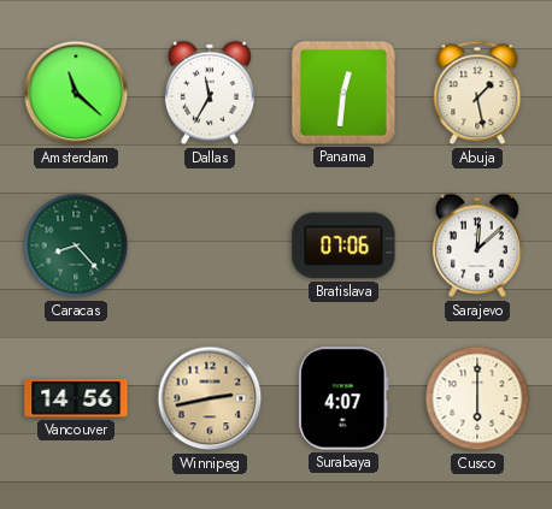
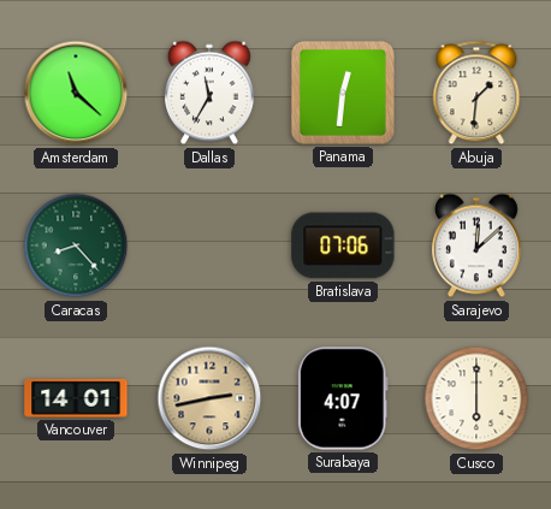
Abuja: 1:28 -> 1:31 (476, 93)
Vancouver: 14:56 -> 14:01 (76, 398)
